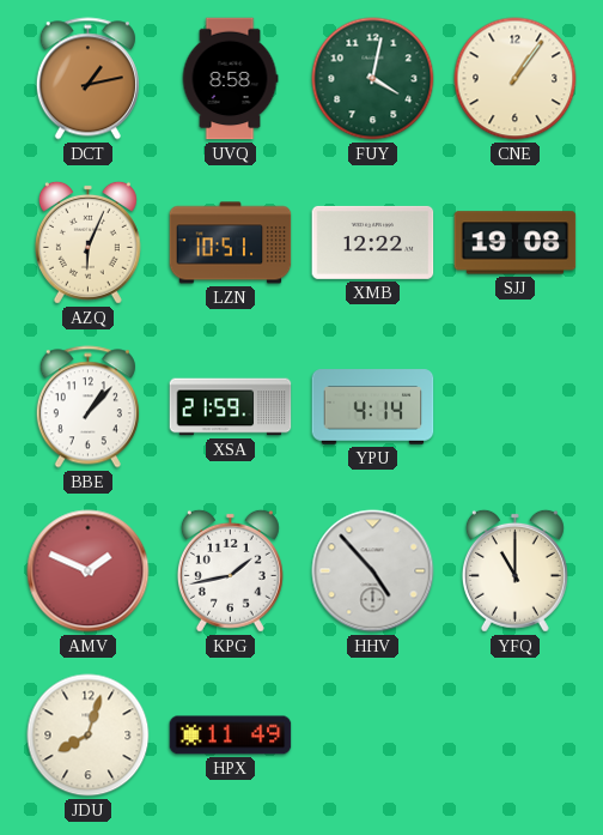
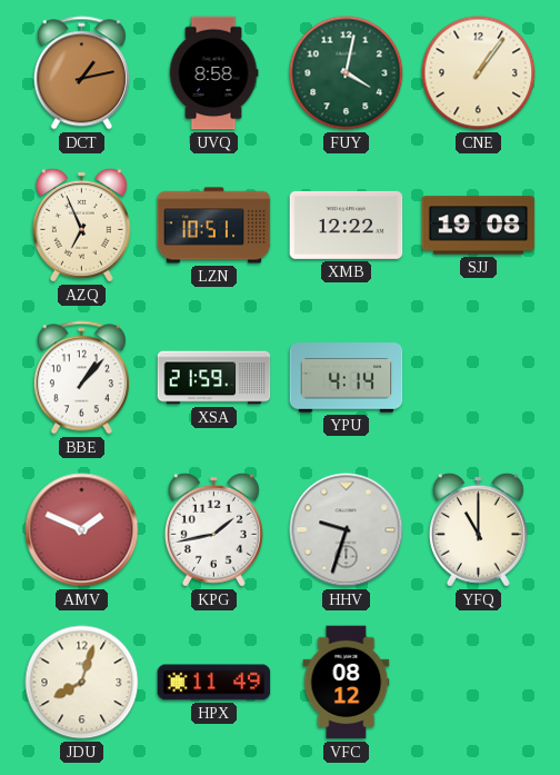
AZQ: 6:04 -> 6:56 (81, 225)
HHV: 4:53 -> 9:33 (347, 530)
VFC: none -> 08:12 (347, 683)
